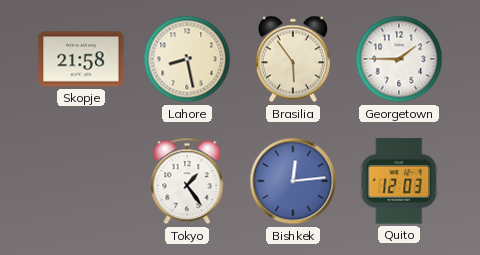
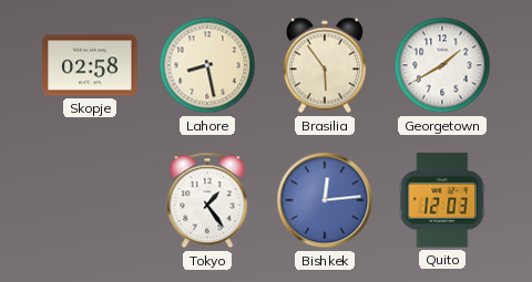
Skopje: 21:58 -> 02:58 (90, 65)
Georgetown: 1:45 -> 1:40 (442, 65)
